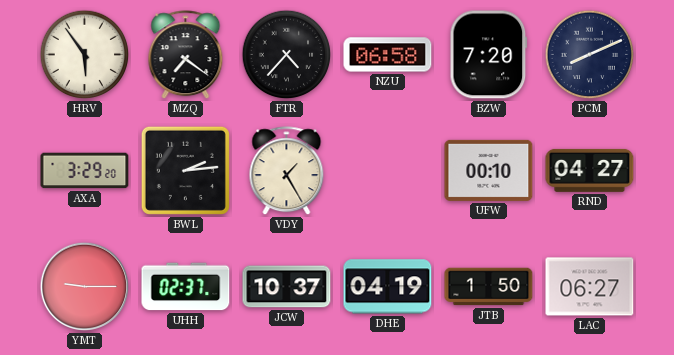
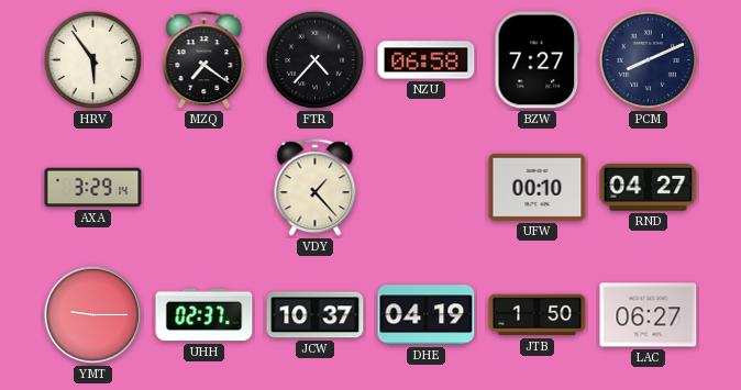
BZW: 7:20 -> 7:27 (538, 60)
AXA: 3:29:20 -> 3:29:14 (93, 188)
BWL: 2:14 -> none (185, 170)
VDY: 1:25 -> 1:23 (316, 188)
